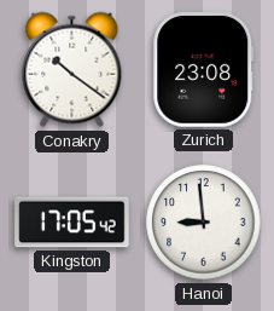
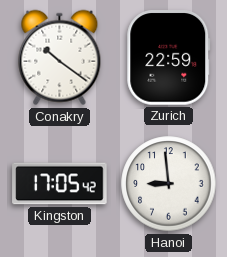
Zurich: 23:08 -> 22:59 (169, 58)
